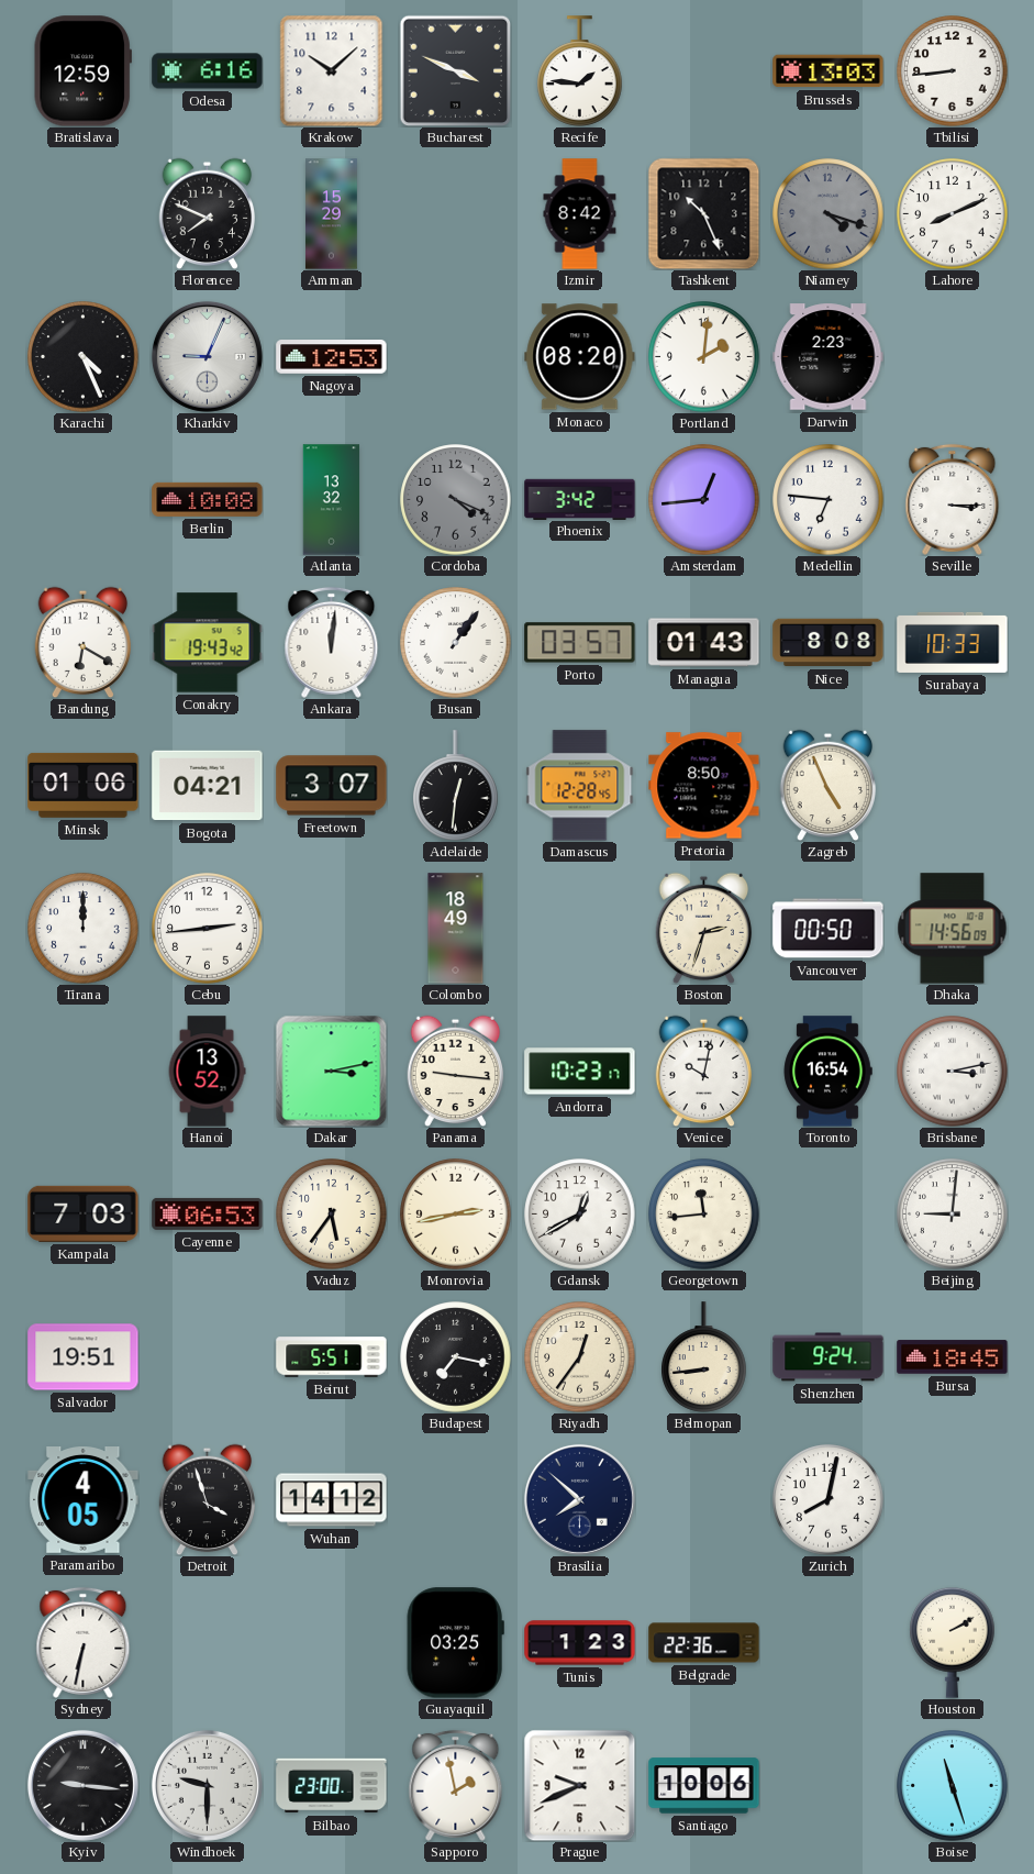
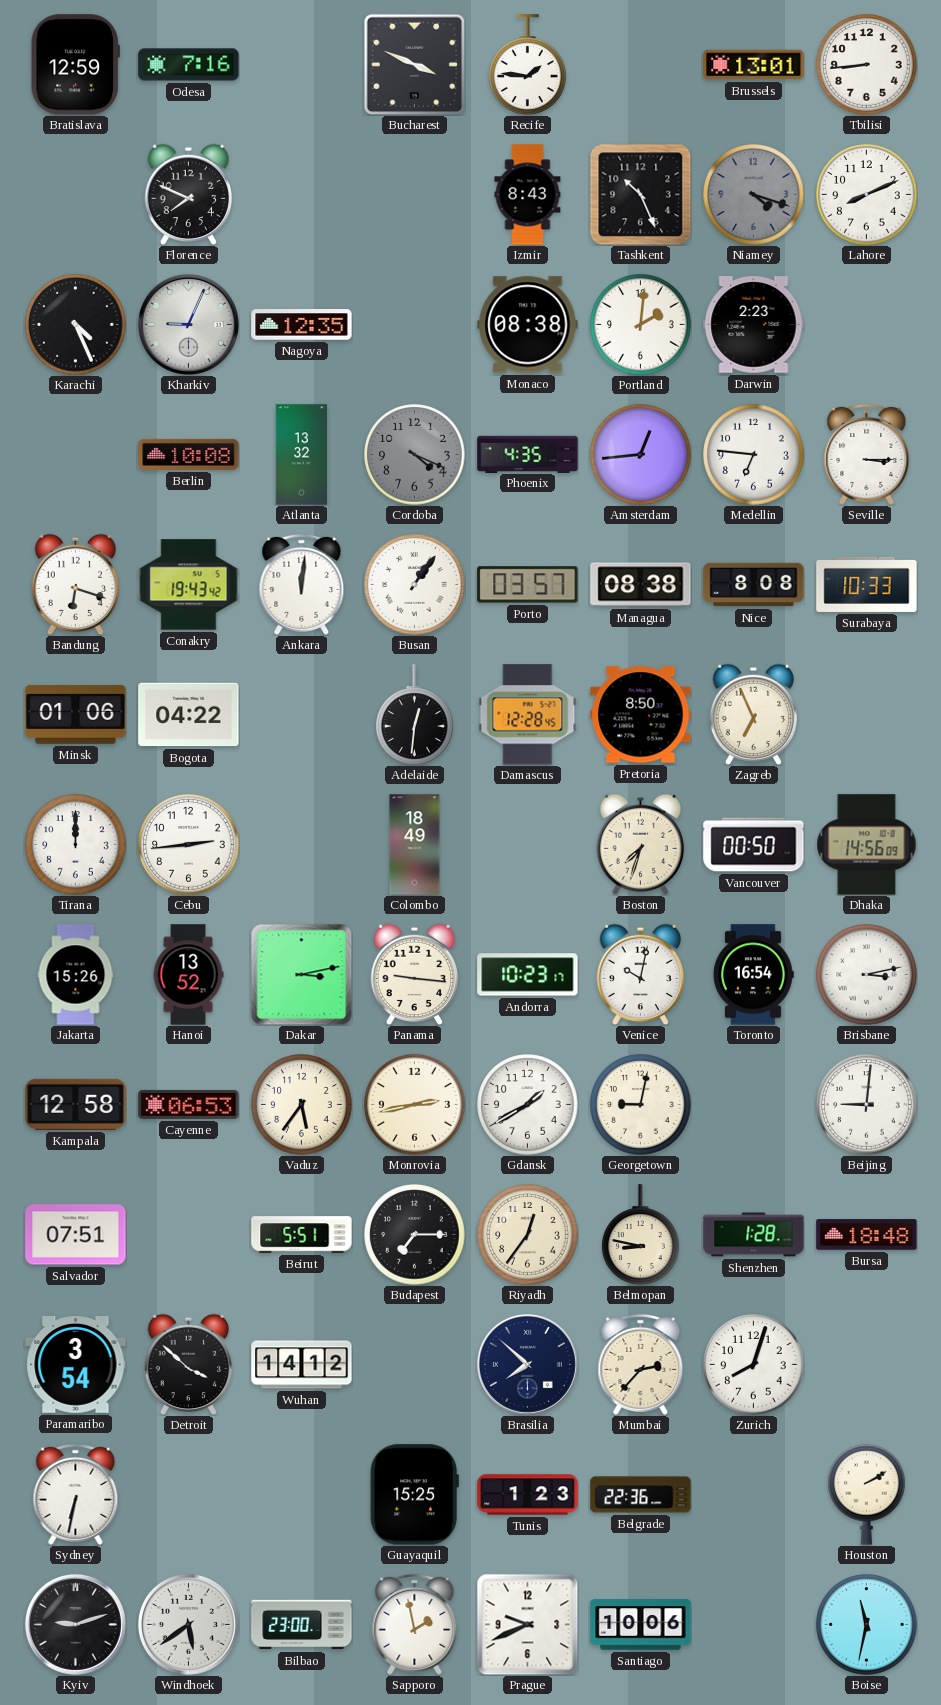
Odesa: 6:16 -> 7:16 (189, 65)
Krakow: 10:08 -> none (332, 70)
Brussels: 13:03 -> 13:01 (754, 65)
Amman: 15:29 -> none (332, 214)
Izmir: 8:42 -> 8:43 (528, 195)
Nagoya: 12:53 -> 12:35 (302, 325)
Monaco: 08:20 -> 08:38 (528, 325)
Phoenix: 3:42 -> 4:35 (528, 454)
Bandung: 6:20 -> 6:18 (76, 584)
Managua: 01:43 -> 08:38 (641, 585)
Bogota: 04:21 -> 04:22 (189, 715)
Freetown: 3:07 -> none (332, 786)
Zagreb: 4:56 -> 6:56 (754, 714)
Boston: 2:33 -> 7:33 (641, 844)
Jakarta: none -> 15:26 (76, 975)
Kampala: 7:03 -> 12:58 (76, 1104)
Gdansk: 12:40 -> 1:40 (528, 1105)
Georgetown: 11:44 -> 9:02 (641, 1105)
Salvador: 19:51 -> 07:51 (76, 1235)
Budapest: 7:17 -> 7:15 (415, 1235)
Belmopan: 8:44 -> 8:47 (641, 1235)
Shenzhen: 9:24 -> 1:28 (754, 1235)
Bursa: 18:45 -> 18:48 (867, 1235)
Paramaribo: 4:05 -> 3:54 (76, 1365)
Detroit: 3:57 -> 3:52 (189, 1364)
Mumbai: none -> 2:37 (641, 1364)
Zurich: 8:02 -> 8:03 (754, 1365)
Guayaquil: 03:25 -> 15:25 (414, 1495)
Kyiv: 9:16 -> 9:12 (75, 1624)
Windhoek: 9:30 -> 5:39 (188, 1624)
Boise: 11:27 -> 11:32 (867, 1625)
